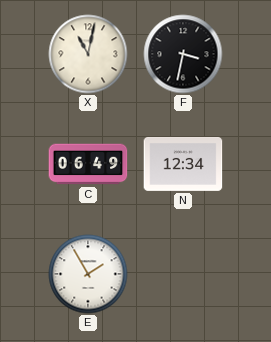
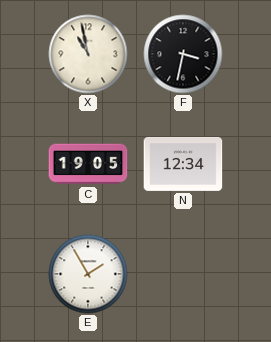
X: 11:02 -> 10:58 (88, 54)
C: 06:49 -> 19:05 (88, 164)
